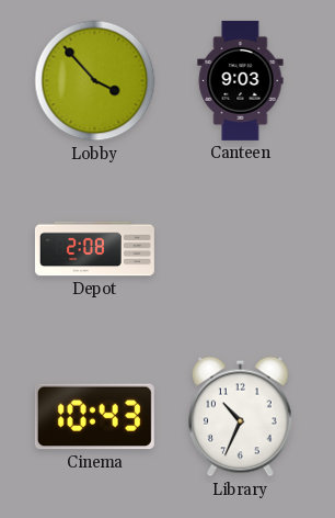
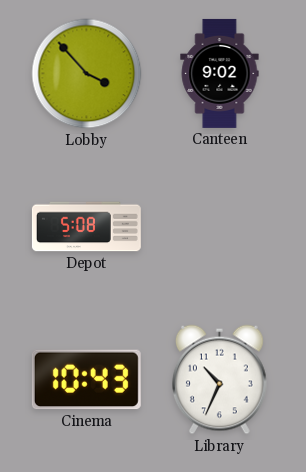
Canteen: 9:03 -> 9:02 (220, 73)
Depot: 2:08 -> 5:08 (86, 227)
